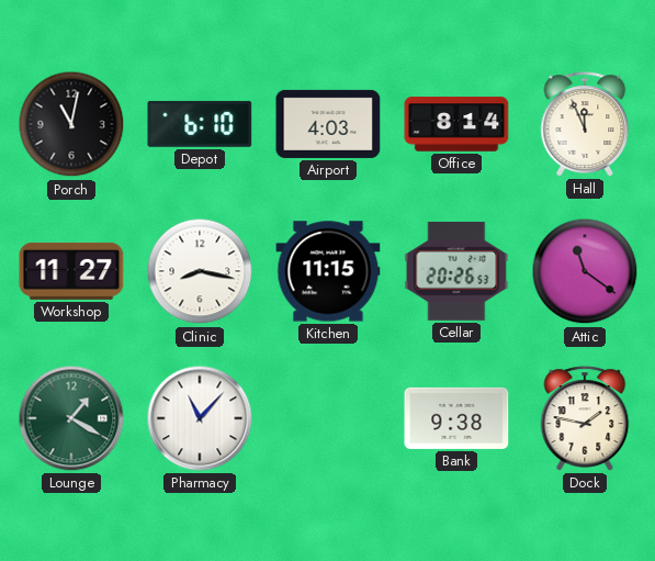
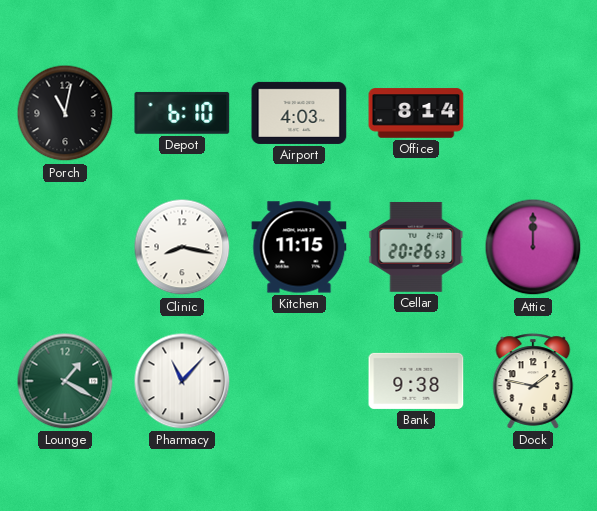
Hall: 11:56 -> none (585, 124)
Workshop: 11:27 -> none (71, 271)
Attic: 11:21 -> 12:00 (533, 247)
